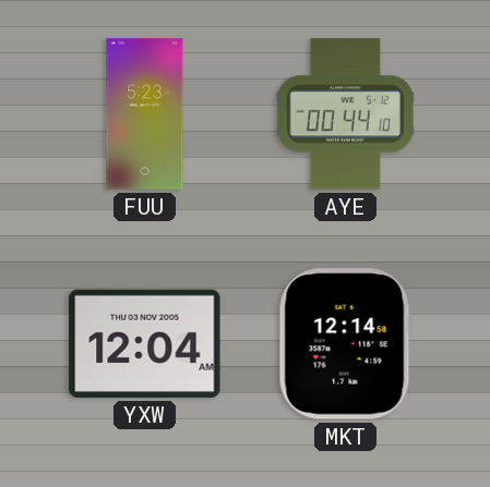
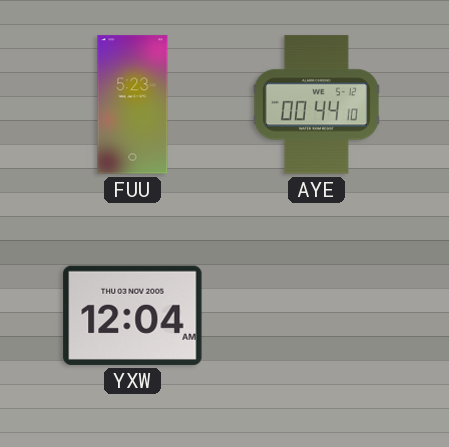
MKT: 12:14 -> none (345, 344)
